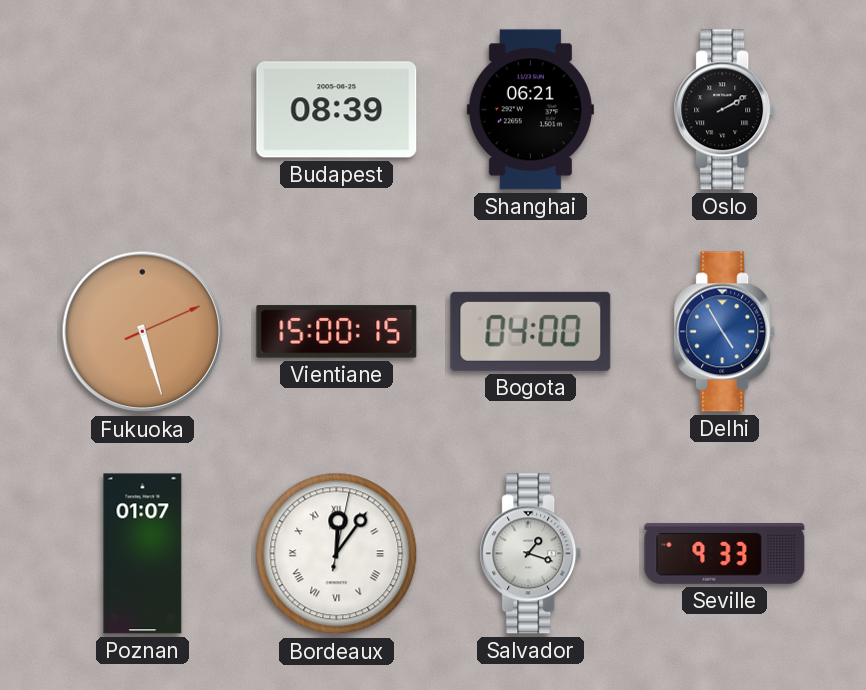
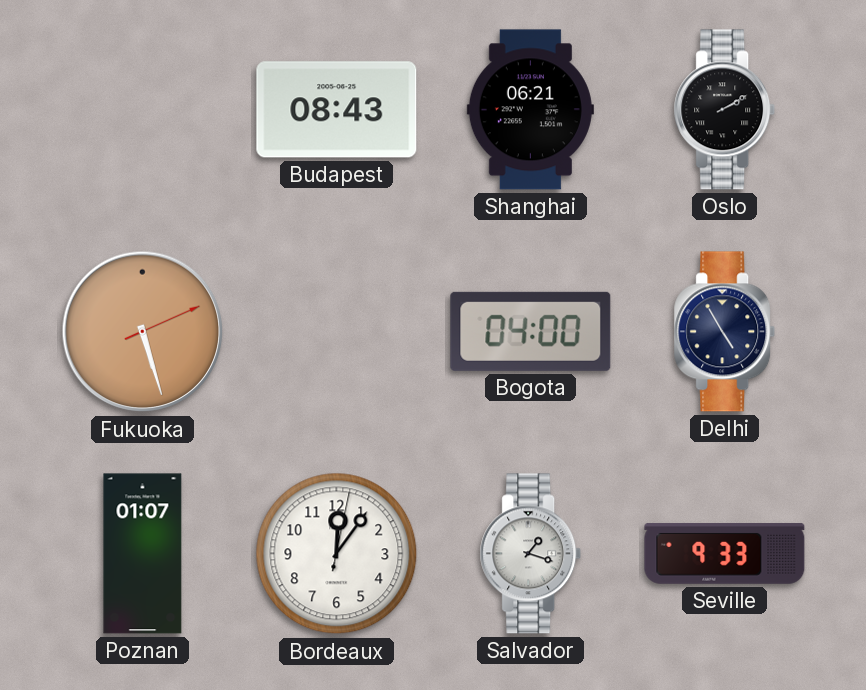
Budapest: 08:39 -> 08:43 (337, 110)
Vientiane: 15:00 -> none (337, 332)
Delhi dial: blue -> navy (725, 332)
Bordeaux numerals: Roman -> Arabic (337, 554)
